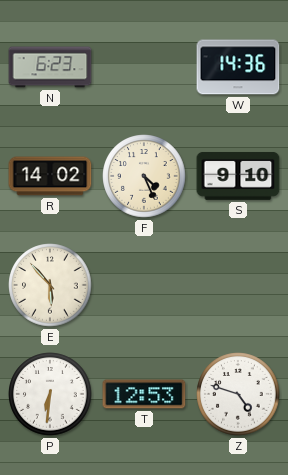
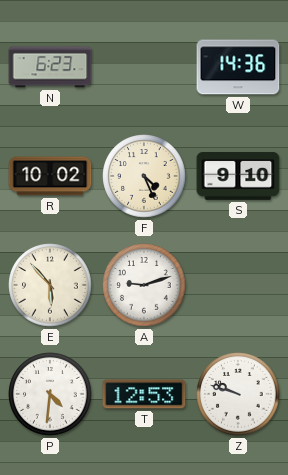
R: 14:02 -> 10:02 (50, 176)
A: none -> 9:12 (144, 285)
P: 6:31 -> 4:31 (50, 394)
Z: 4:48 -> 9:48 (238, 394)
